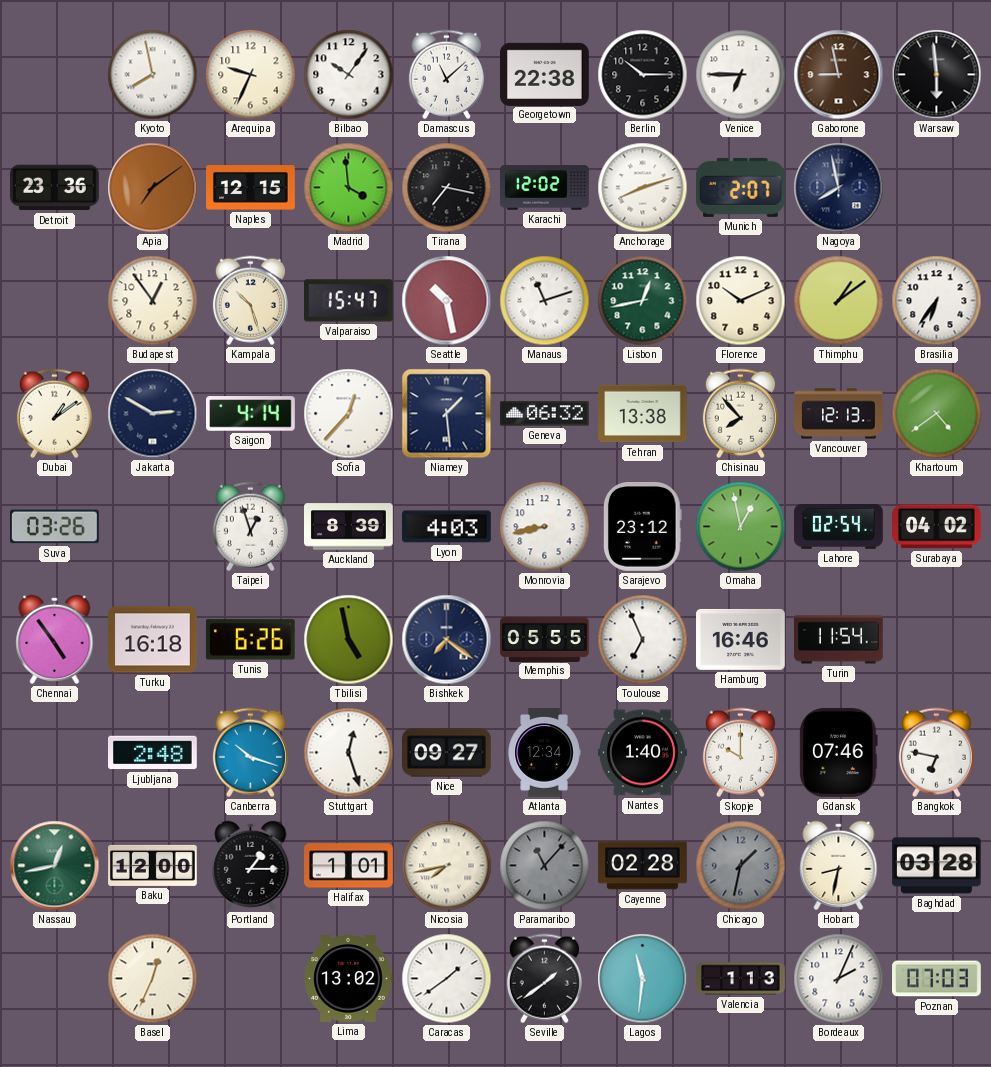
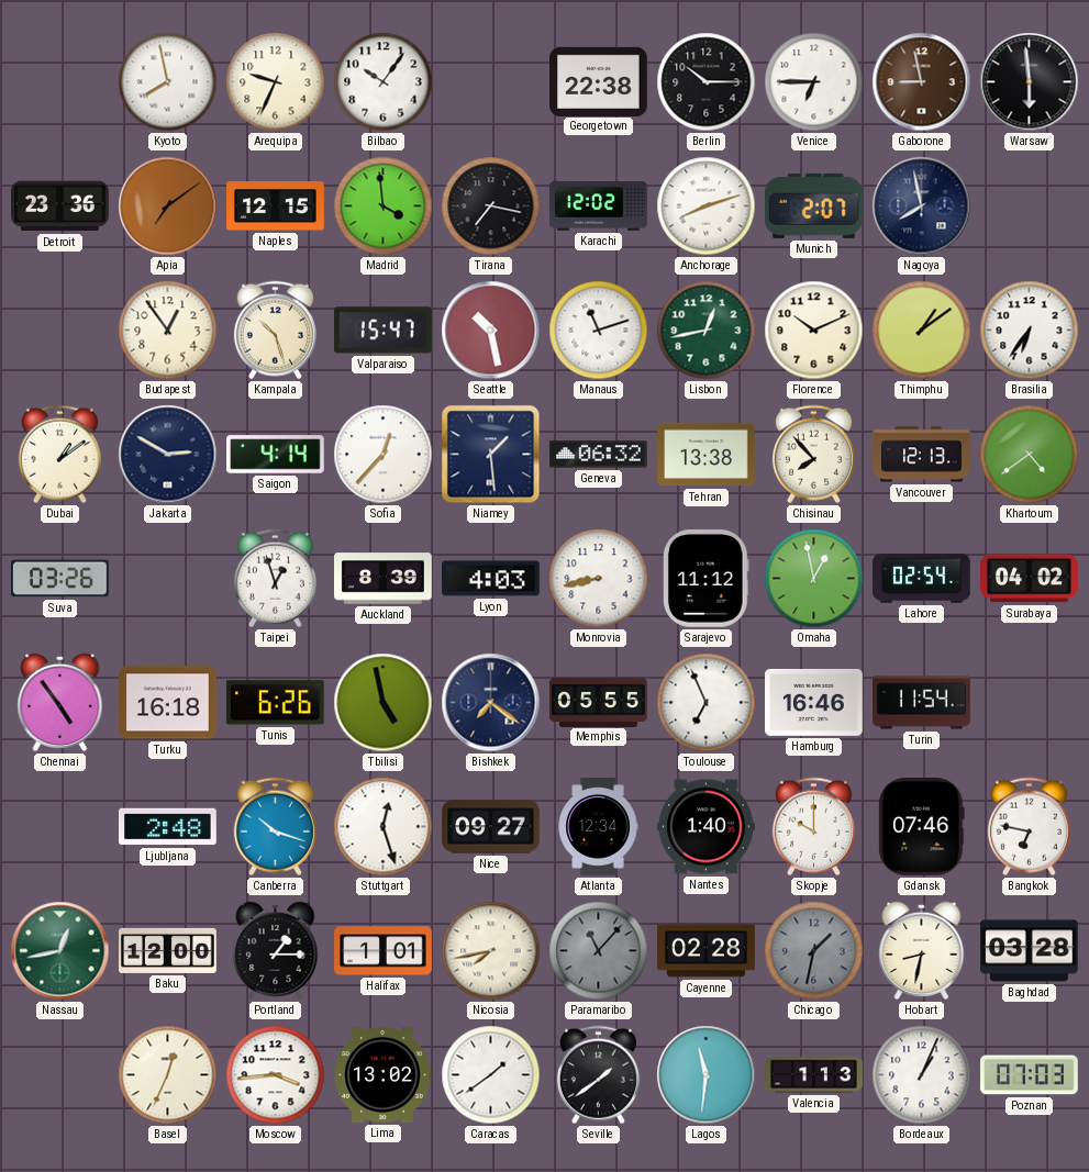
Damascus: 11:08 -> none (446, 75)
Sarajevo: 23:12 -> 11:12 (705, 579)
Moscow: none -> 3:44 (276, 1075)
Bordeaux: 2:04 -> 1:04 (922, 1075)
